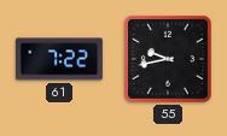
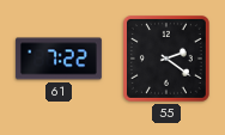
55: 9:43 -> 2:21 (166, 59)
